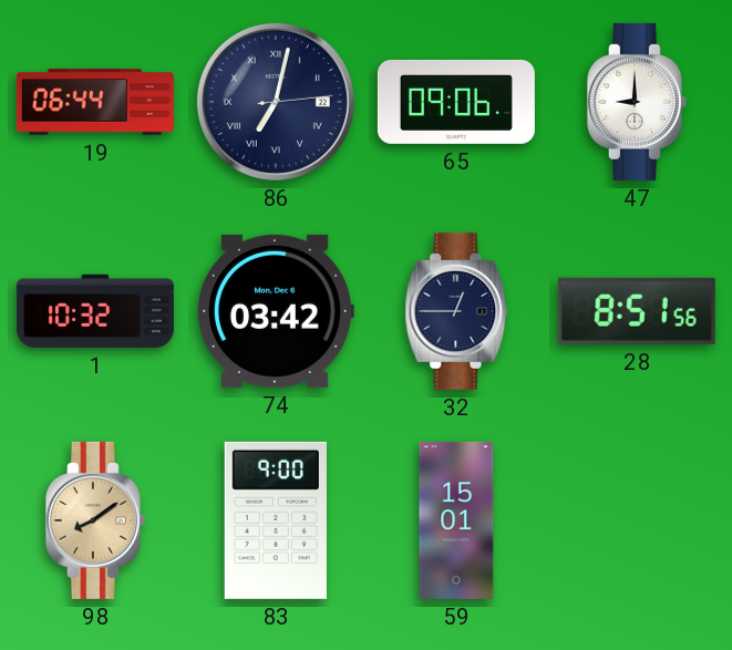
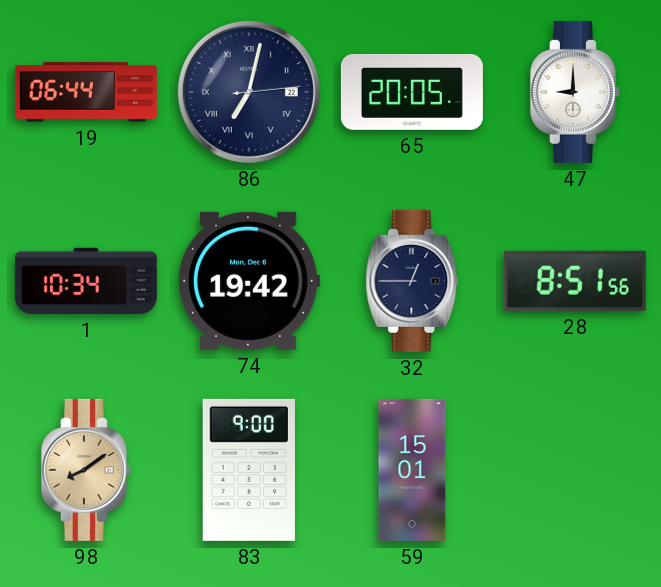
65: 09:06 -> 20:05 (412, 92)
1: 10:32 -> 10:34 (86, 281)
74: 03:42 -> 19:42 (249, 281)
